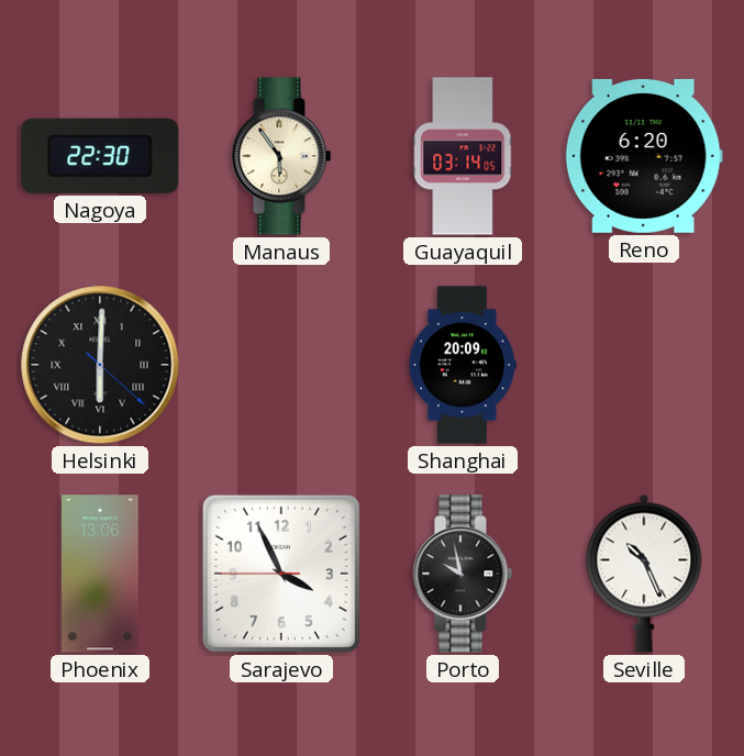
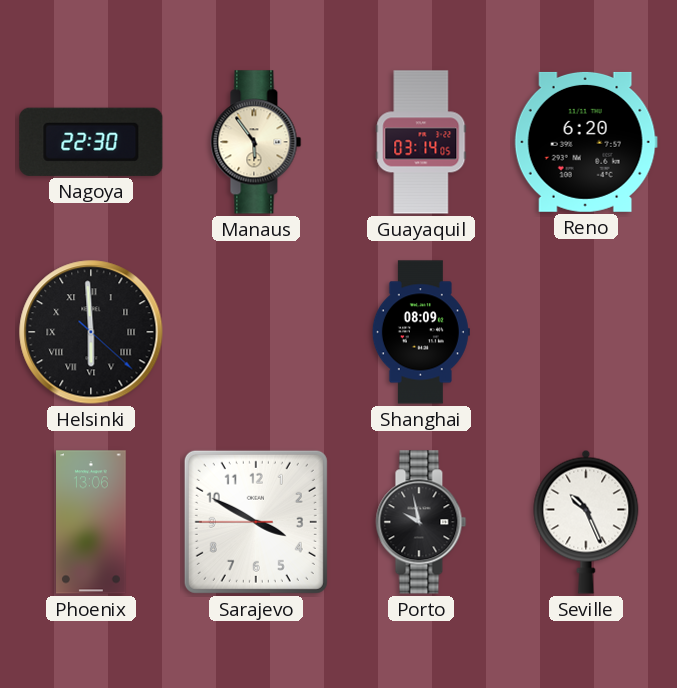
Helsinki: 6:00 -> 5:59 (91, 332)
Shanghai: 20:09 -> 08:09 (421, 332)
Sarajevo: 3:55 -> 3:49 (256, 522)
